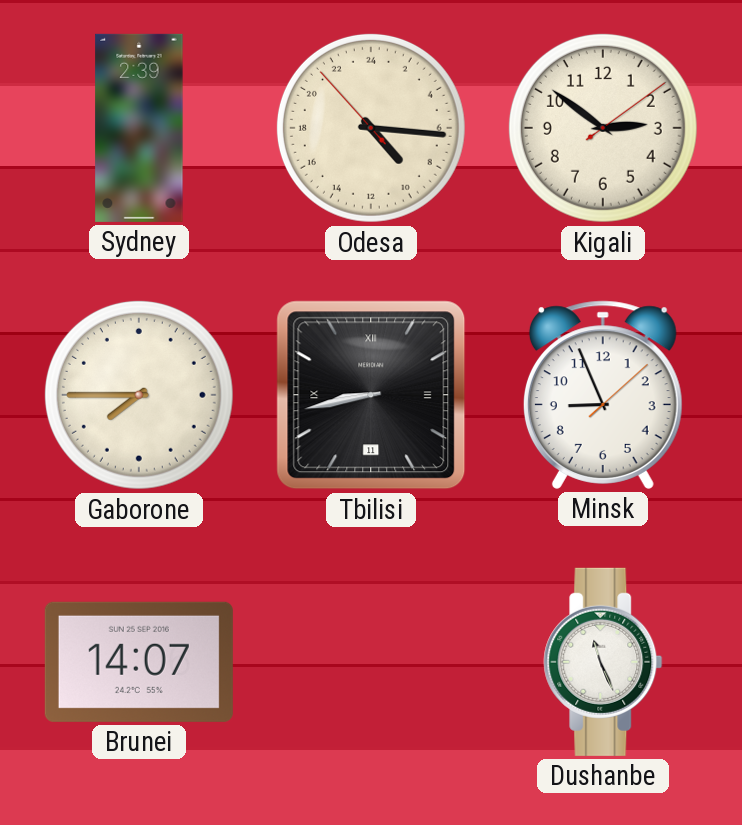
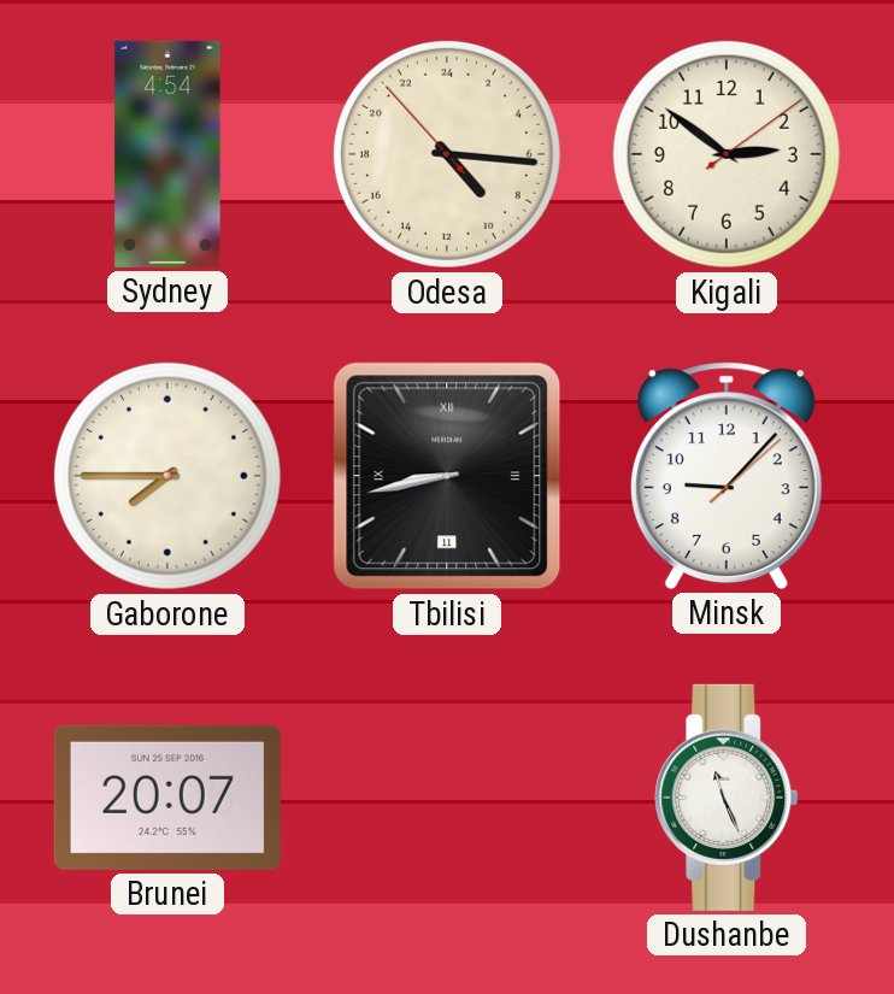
Sydney: 2:39 -> 4:54 (167, 154)
Minsk: 8:56 -> 9:07 (727, 476)
Brunei: 14:07 -> 20:07 (167, 798)
